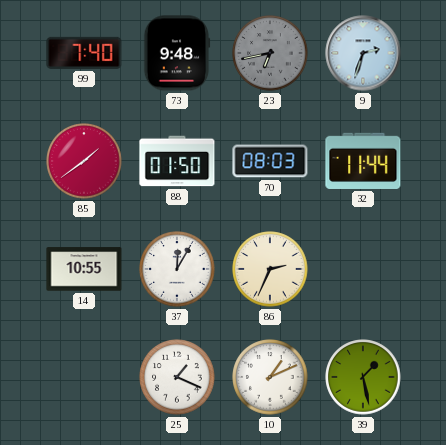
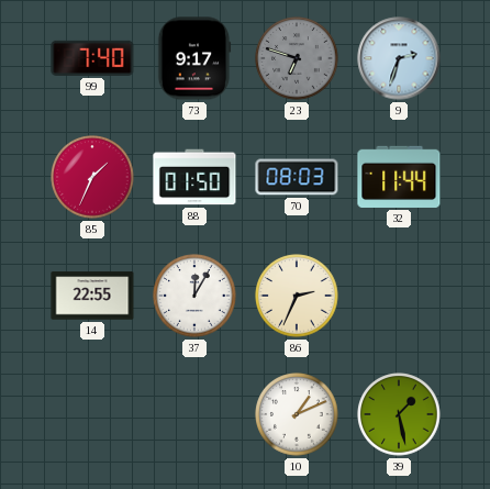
73: 9:48 -> 9:17 (194, 58)
23: 6:43 -> 6:48 (297, 58)
85: 1:39 -> 1:34 (92, 177)
14: 10:55 -> 22:55 (92, 296)
25: 1:19 -> none (177, 377)
